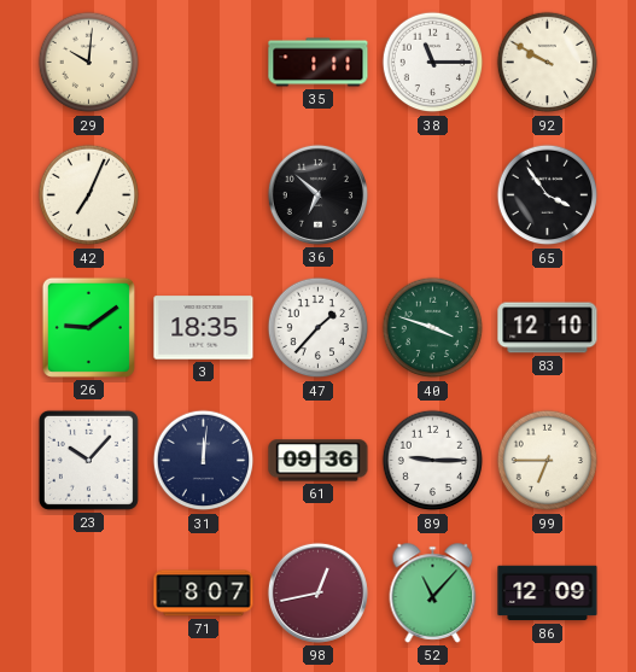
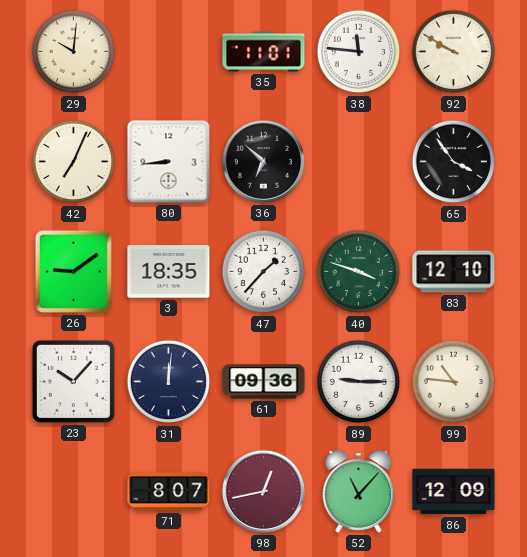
35: 1:11 -> 11:01 (264, 52)
38: 11:15 -> 11:46 (359, 52)
80: none -> 8:44 (169, 162)
99: 6:45 -> 10:46 (454, 382)
